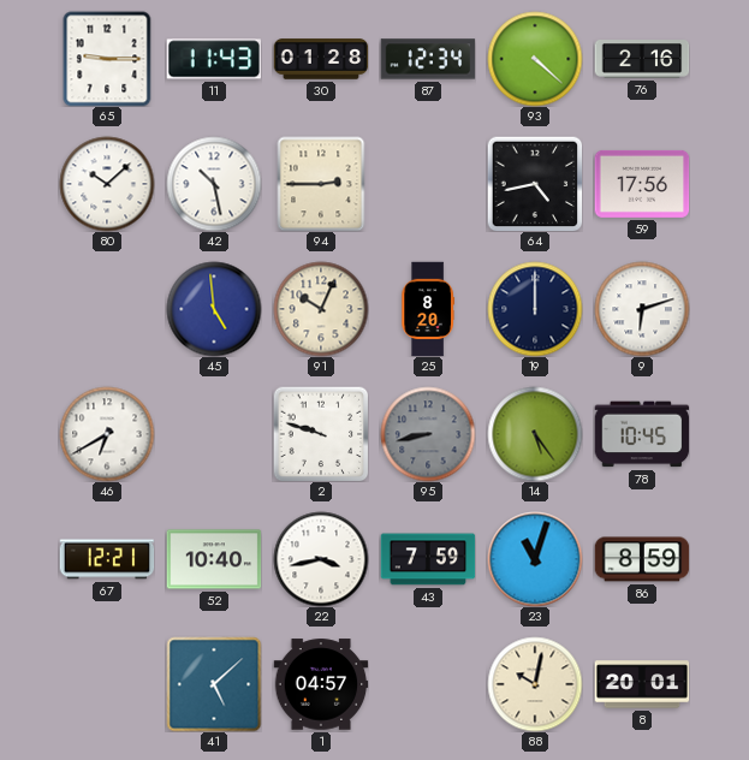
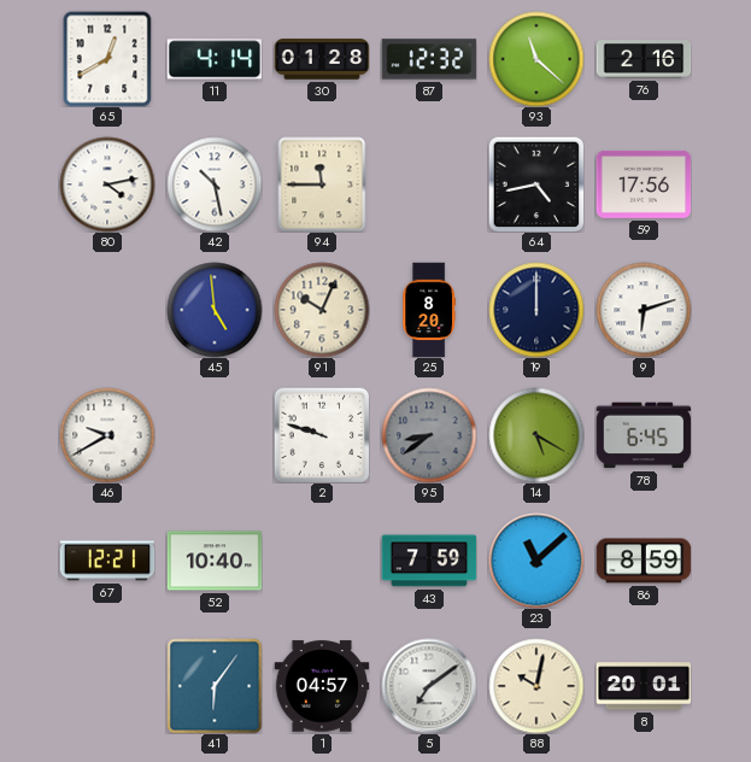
65: 9:15 -> 12:40 (107, 59)
11: 11:43 -> 4:14 (215, 59)
87: 12:34 -> 12:32 (429, 59)
93: 4:22 -> 11:22 (536, 59)
80: 10:08 -> 4:13 (107, 184)
94: 2:45 -> 11:45 (322, 184)
46: 6:40 -> 9:40 (107, 435)
95: 8:43 -> 8:39 (429, 435)
14: 5:24 -> 5:20 (536, 435)
78: 10:45 -> 6:45 (644, 435)
22: 3:43 -> none (321, 559)
23: 11:03 -> 11:08 (536, 561)
41: 5:08 -> 6:06 (215, 686)
5: none -> 7:09 (429, 686)
